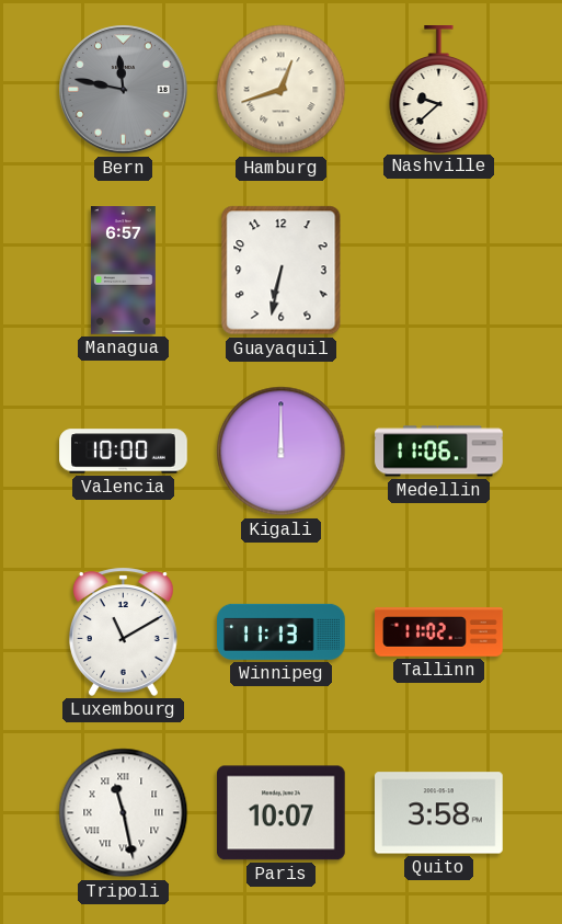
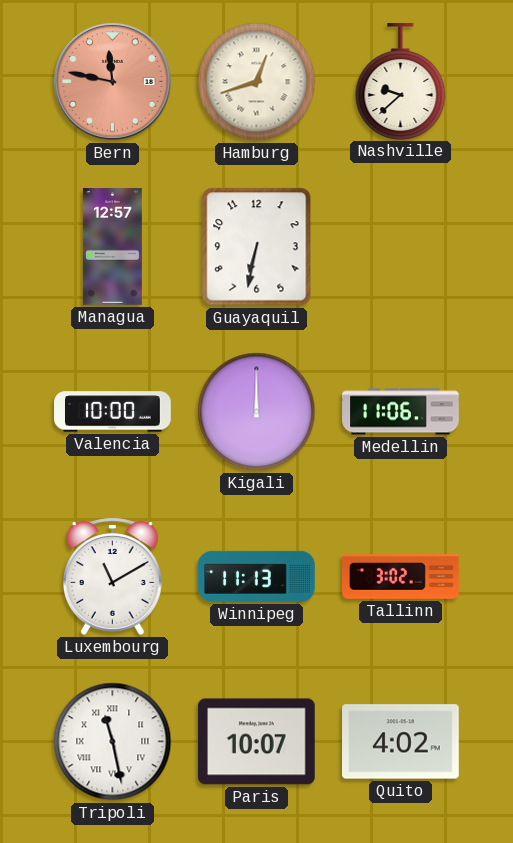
Bern dial: grey -> salmon (113, 82)
Managua: 6:57 -> 12:57 (112, 247)
Tallinn: 11:02 -> 3:02 (401, 577)
Quito: 3:58 -> 4:02 (401, 742)
